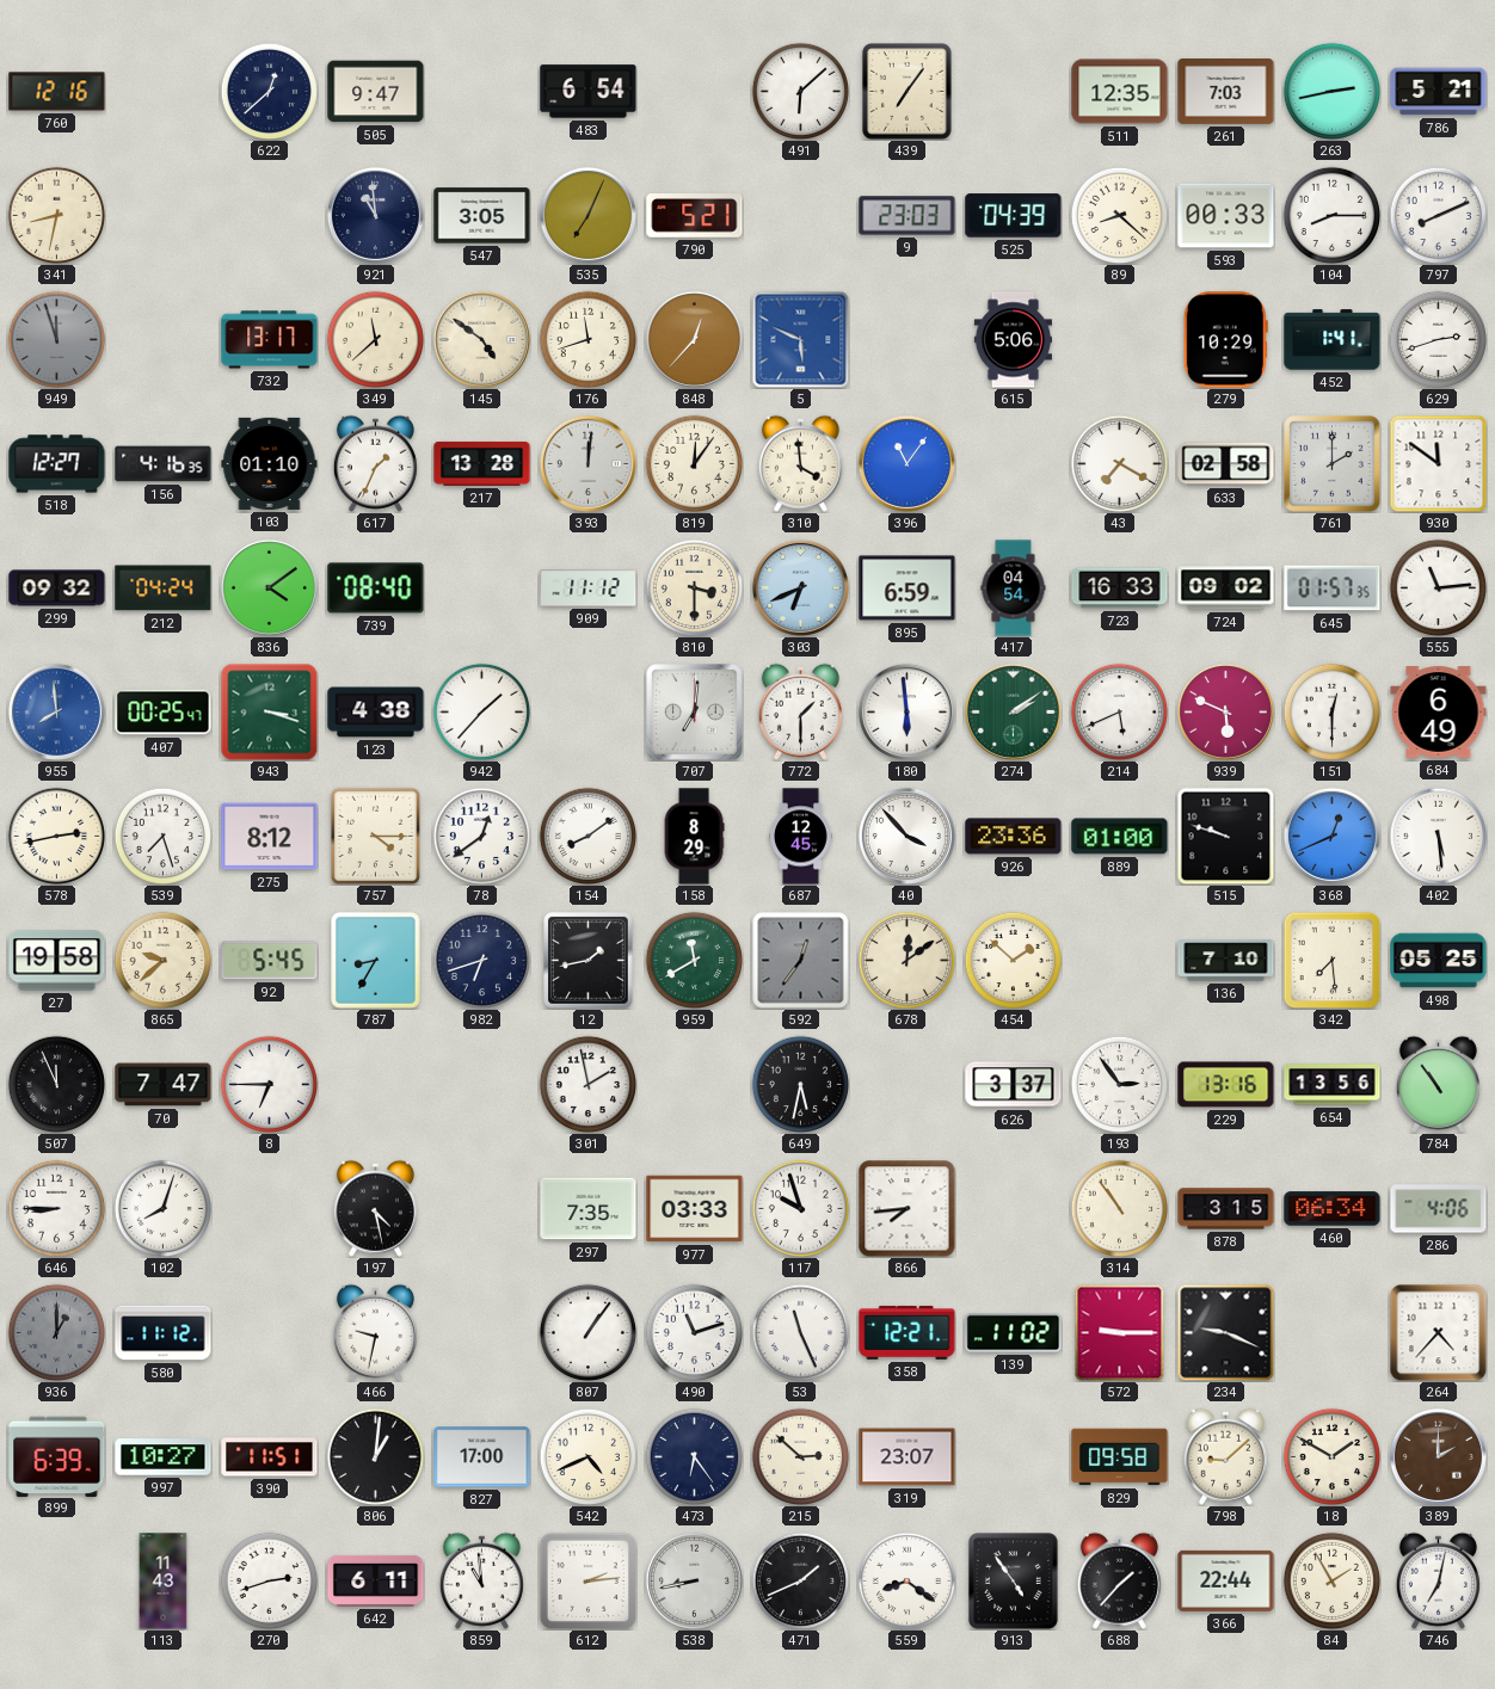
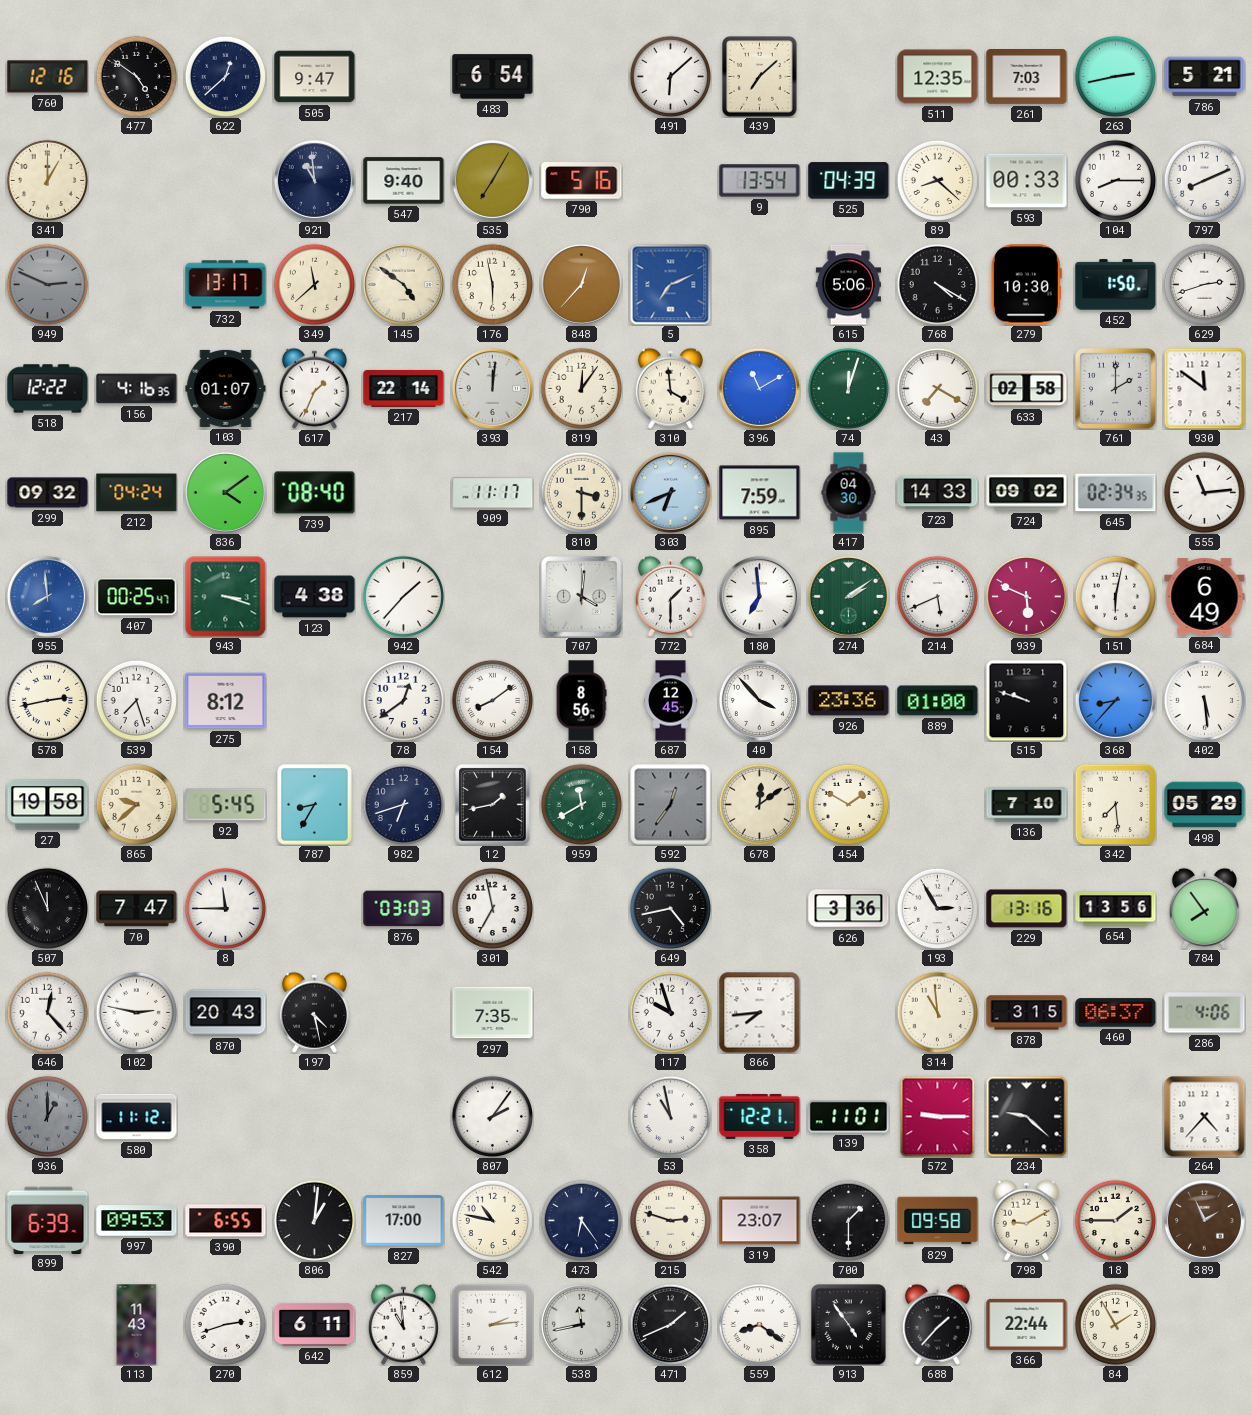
477: none -> 4:51 (136, 76)
439: 7:06 -> 7:08 (760, 77)
341: 8:32 -> 1:00 (47, 180)
547: 3:05 -> 9:40 (404, 181)
535: 7:04 -> 7:05 (492, 180)
790: 5:21 -> 5:16 (582, 181)
9: 23:03 -> 13:54 (760, 181)
949: 11:57 -> 2:49 (47, 284)
176: 11:42 -> 5:58 (492, 284)
5: 5:49 -> 7:11 (670, 284)
768: none -> 4:20 (937, 284)
279: 10:29 -> 10:30 (1026, 285)
452: 1:41 -> 1:50 (1116, 285)
518: 12:27 -> 12:22 (48, 389)
103: 01:10 -> 01:07 (226, 388)
217: 13:28 -> 22:14 (404, 388)
396: 11:06 -> 11:10 (759, 388)
74: none -> 12:03 (848, 388)
909: 11:12 -> 11:17 (493, 493)
895: 6:59 -> 7:59 (760, 493)
417: 04:54 -> 04:30 (849, 493)
723: 16:33 -> 14:33 (938, 493)
645: 01:57 -> 02:34 (1116, 493)
707: 7:01 -> 4:01 (582, 597)
180: 5:59 -> 6:59 (759, 596)
151: 12:30 -> 6:02 (1115, 596)
757: 4:15 -> none (375, 836)
158: 8:29 -> 8:56 (581, 701)
368: 12:41 -> 8:37 (1115, 700)
454: 1:52 -> 1:50 (848, 804)
498: 05:25 -> 05:29 (1205, 805)
8: 6:45 -> 11:45 (225, 908)
876: none -> 03:03 (404, 909)
301: 1:58 -> 6:58 (492, 908)
649: 5:32 -> 4:43 (670, 908)
626: 3:37 -> 3:36 (849, 909)
193: 2:54 -> 2:55 (937, 908)
784: 10:54 -> 7:54 (1204, 908)
646: 8:45 -> 12:23 (47, 1012)
102: 8:03 -> 2:47 (136, 1012)
870: none -> 20:43 (226, 1013)
977: 03:33 -> none (695, 1209)
314: 10:54 -> 10:59 (937, 1012)
460: 06:34 -> 06:37 (1116, 1013)
466: 9:32 -> none (375, 1332)
807: 1:06 -> 2:06 (492, 1116)
490: 11:12 -> none (694, 1332)
53: 11:26 -> 10:58 (670, 1116)
139: 11:02 -> 11:01 (849, 1117)
234: 9:19 -> 9:22 (1026, 1116)
997: 10:27 -> 09:53 (137, 1221)
390: 11:51 -> 6:55 (226, 1221)
542: 4:41 -> 10:47 (492, 1220)
215: 2:52 -> 2:48 (670, 1220)
700: none -> 1:30 (848, 1220)
798: 9:08 -> 9:10 (1026, 1220)
18: 1:50 -> 1:45 (1115, 1220)
389: 2:00 -> 1:56 (1204, 1220)
538: 8:43 -> 11:43 (581, 1324)
746: 7:02 -> none (1438, 1580)
